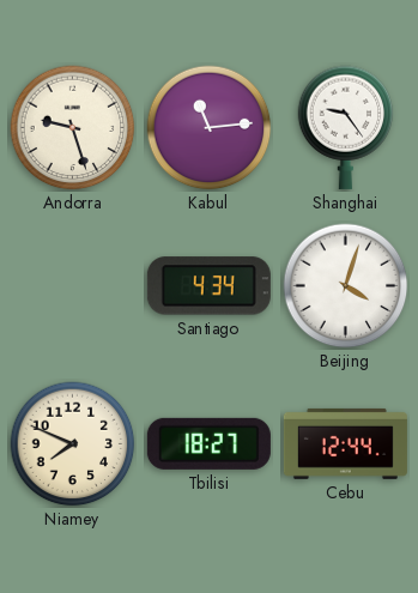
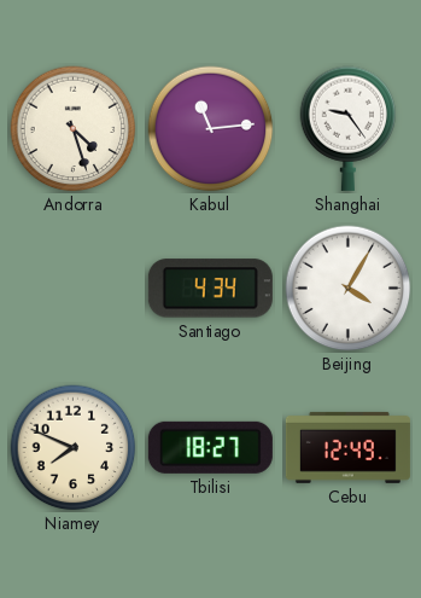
Andorra: 9:27 -> 4:27 (74, 129)
Beijing: 4:03 -> 4:05 (349, 289)
Cebu: 12:44 -> 12:49 (347, 447)
